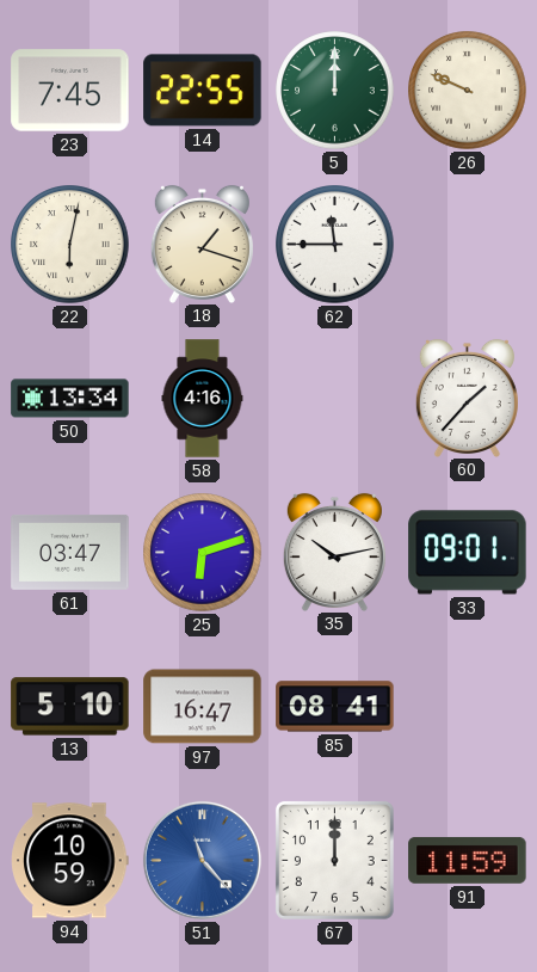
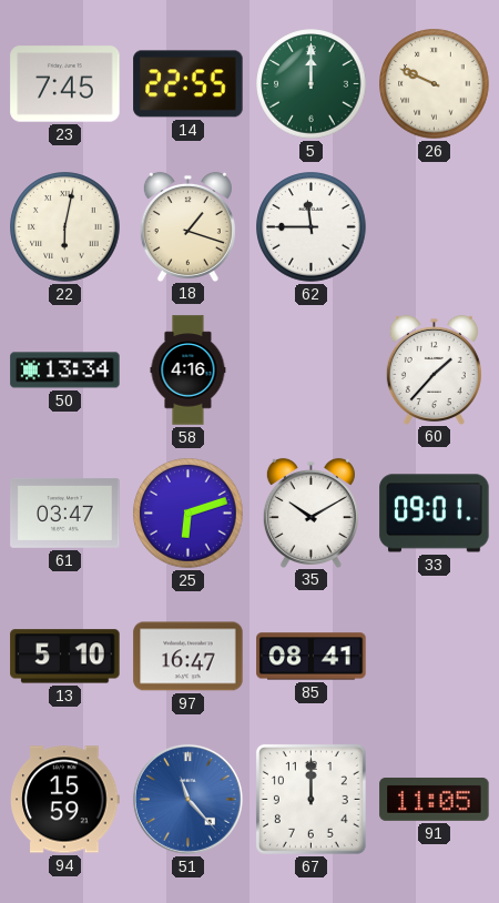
35: 10:13 -> 10:10 (310, 513)
94: 10:59 -> 15:59 (65, 800)
91: 11:59 -> 11:05 (435, 799)
